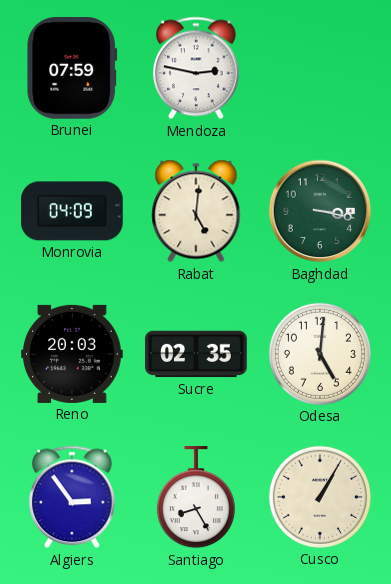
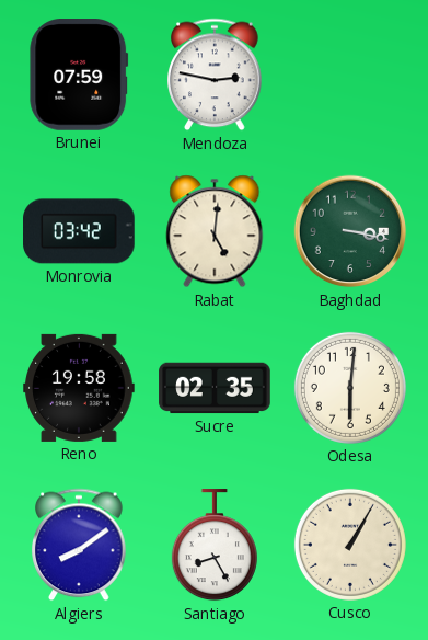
Monrovia: 04:09 -> 03:42 (79, 231)
Reno: 20:03 -> 19:58 (79, 388)
Odesa: 5:01 -> 6:01 (350, 388)
Algiers: 2:54 -> 8:09 (79, 545)
